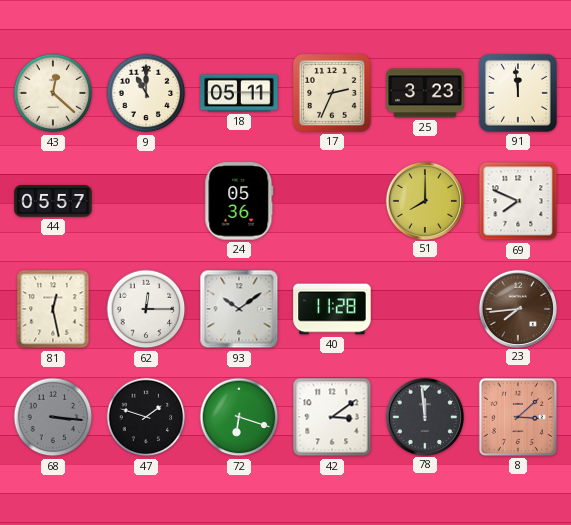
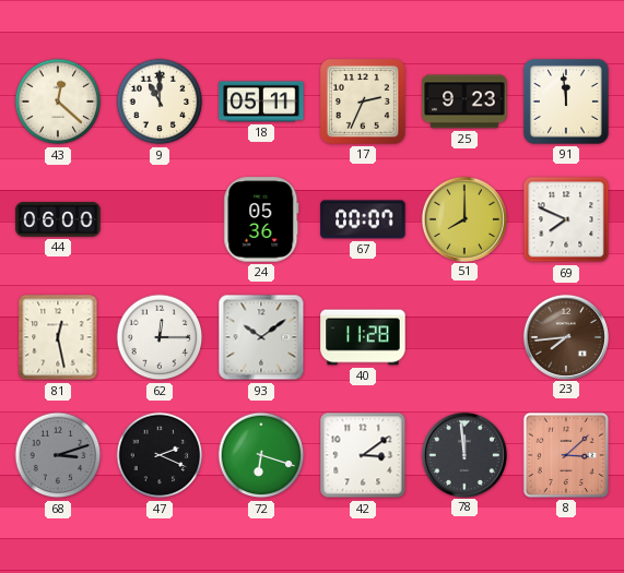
25: 3:23 -> 9:23 (464, 102)
44: 05:57 -> 06:00 (58, 219)
67: none -> 00:07 (363, 219)
68: 3:16 -> 3:12 (58, 455)
47: 1:48 -> 2:19 (160, 455)
